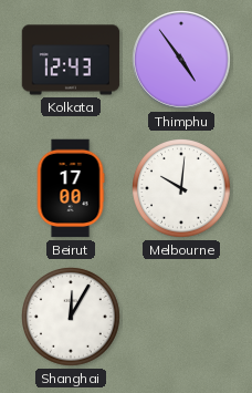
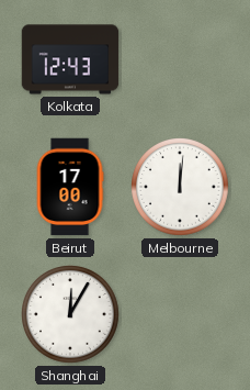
Thimphu: 4:54 -> none (182, 61)
Melbourne: 10:01 -> 12:01 (181, 188)
